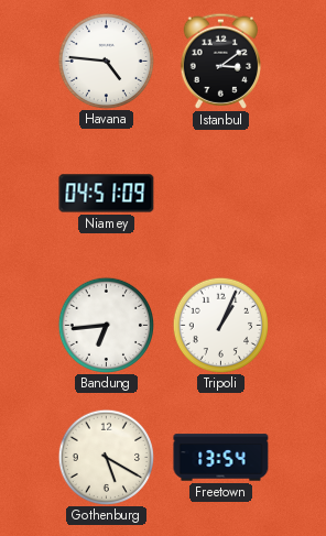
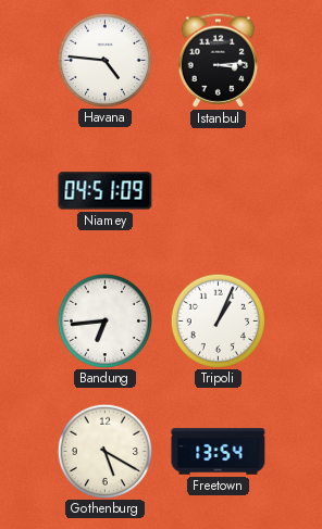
Istanbul: 3:09 -> 3:14 (219, 60)
